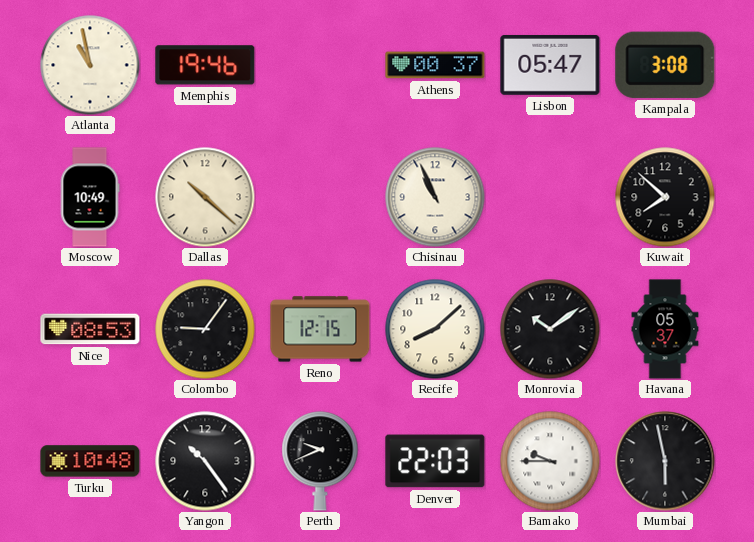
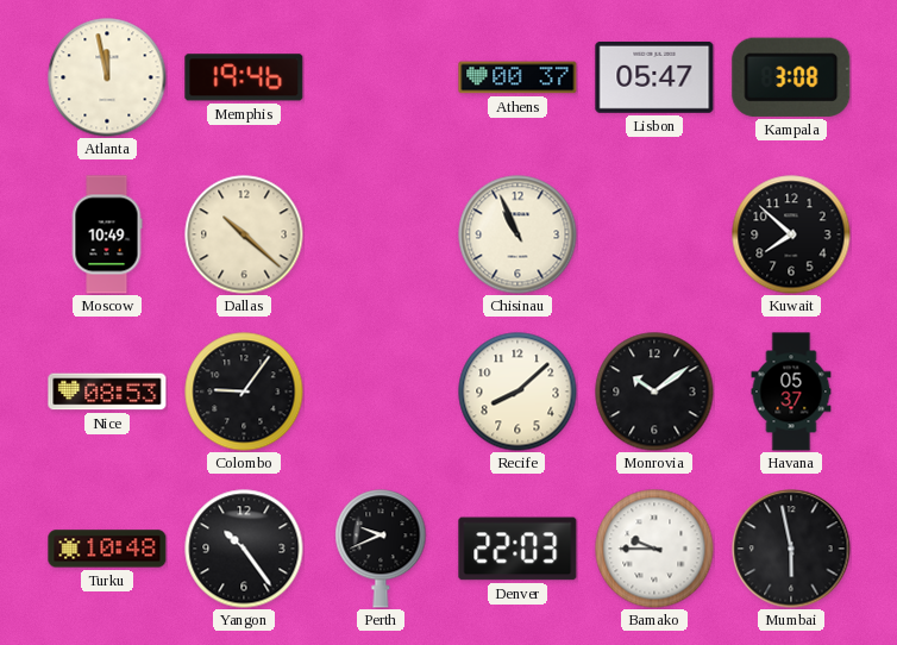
Atlanta: 10:58 -> 11:58 (107, 77)
Reno: 12:15 -> none (320, 329)
